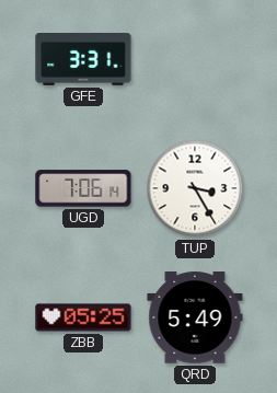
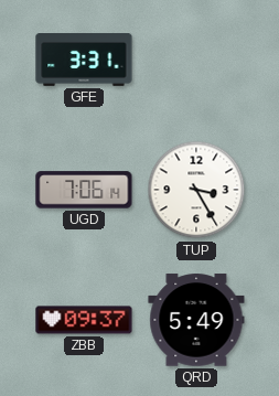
ZBB: 05:25 -> 09:37 (84, 320)
